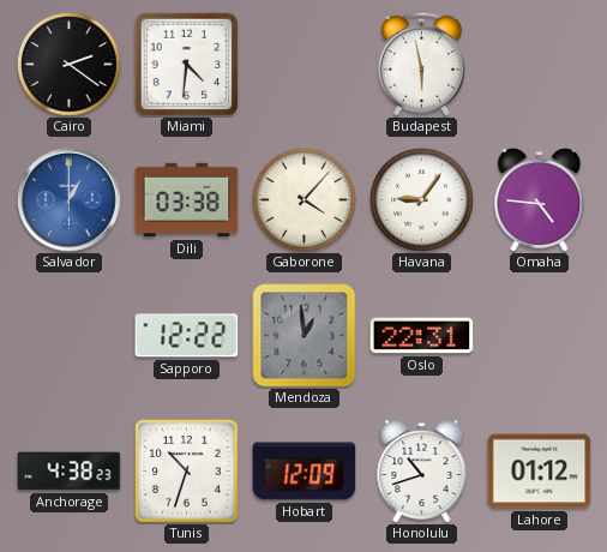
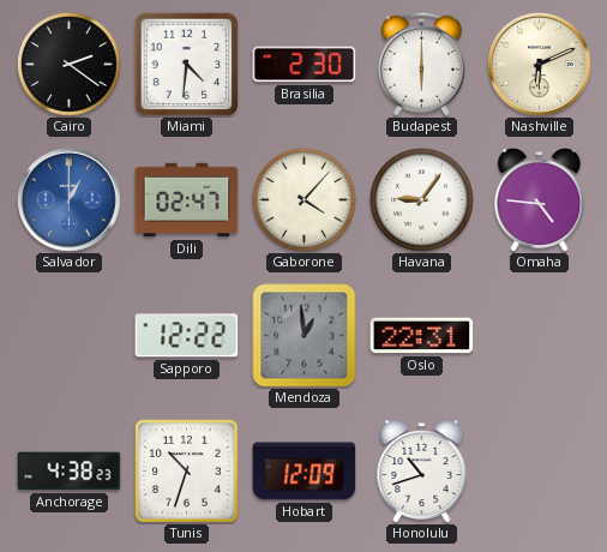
Brasilia: none -> 2:30 (305, 65)
Budapest: 5:58 -> 6:00 (421, 64)
Nashville: none -> 6:11 (540, 65)
Dili: 03:38 -> 02:47 (187, 200)
Lahore: 01:12 -> none (540, 472)
